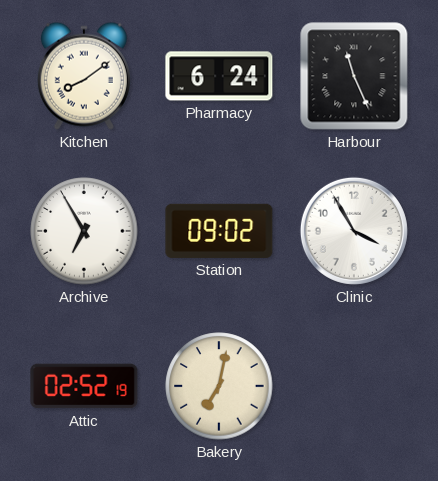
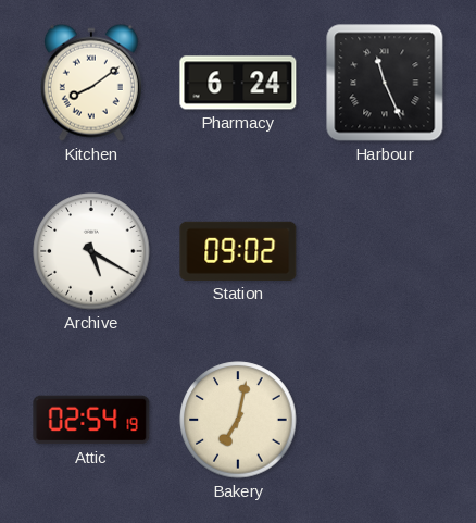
Archive: 6:55 -> 5:20 (91, 251)
Clinic: 3:55 -> none (354, 231)
Attic: 02:52 -> 02:54 (91, 420)
